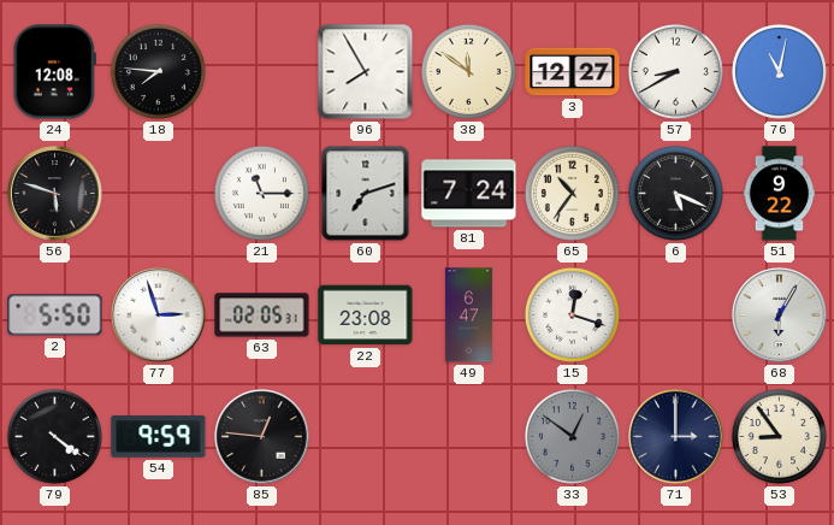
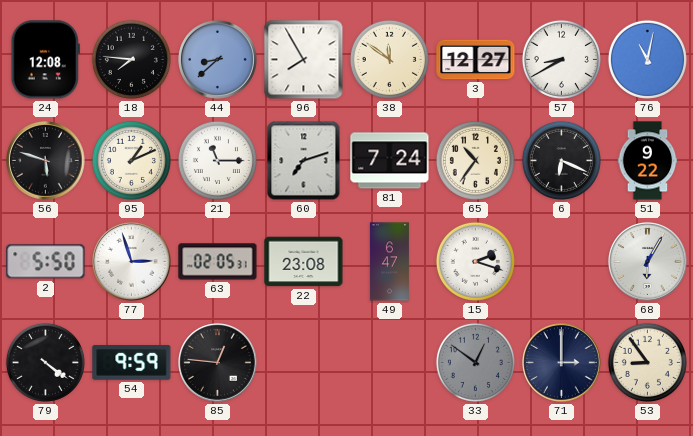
44: none -> 8:38 (218, 60)
95: none -> 1:11 (131, 160)
6: 5:19 -> 6:19 (561, 160)
15: 12:18 -> 2:18 (475, 261)
